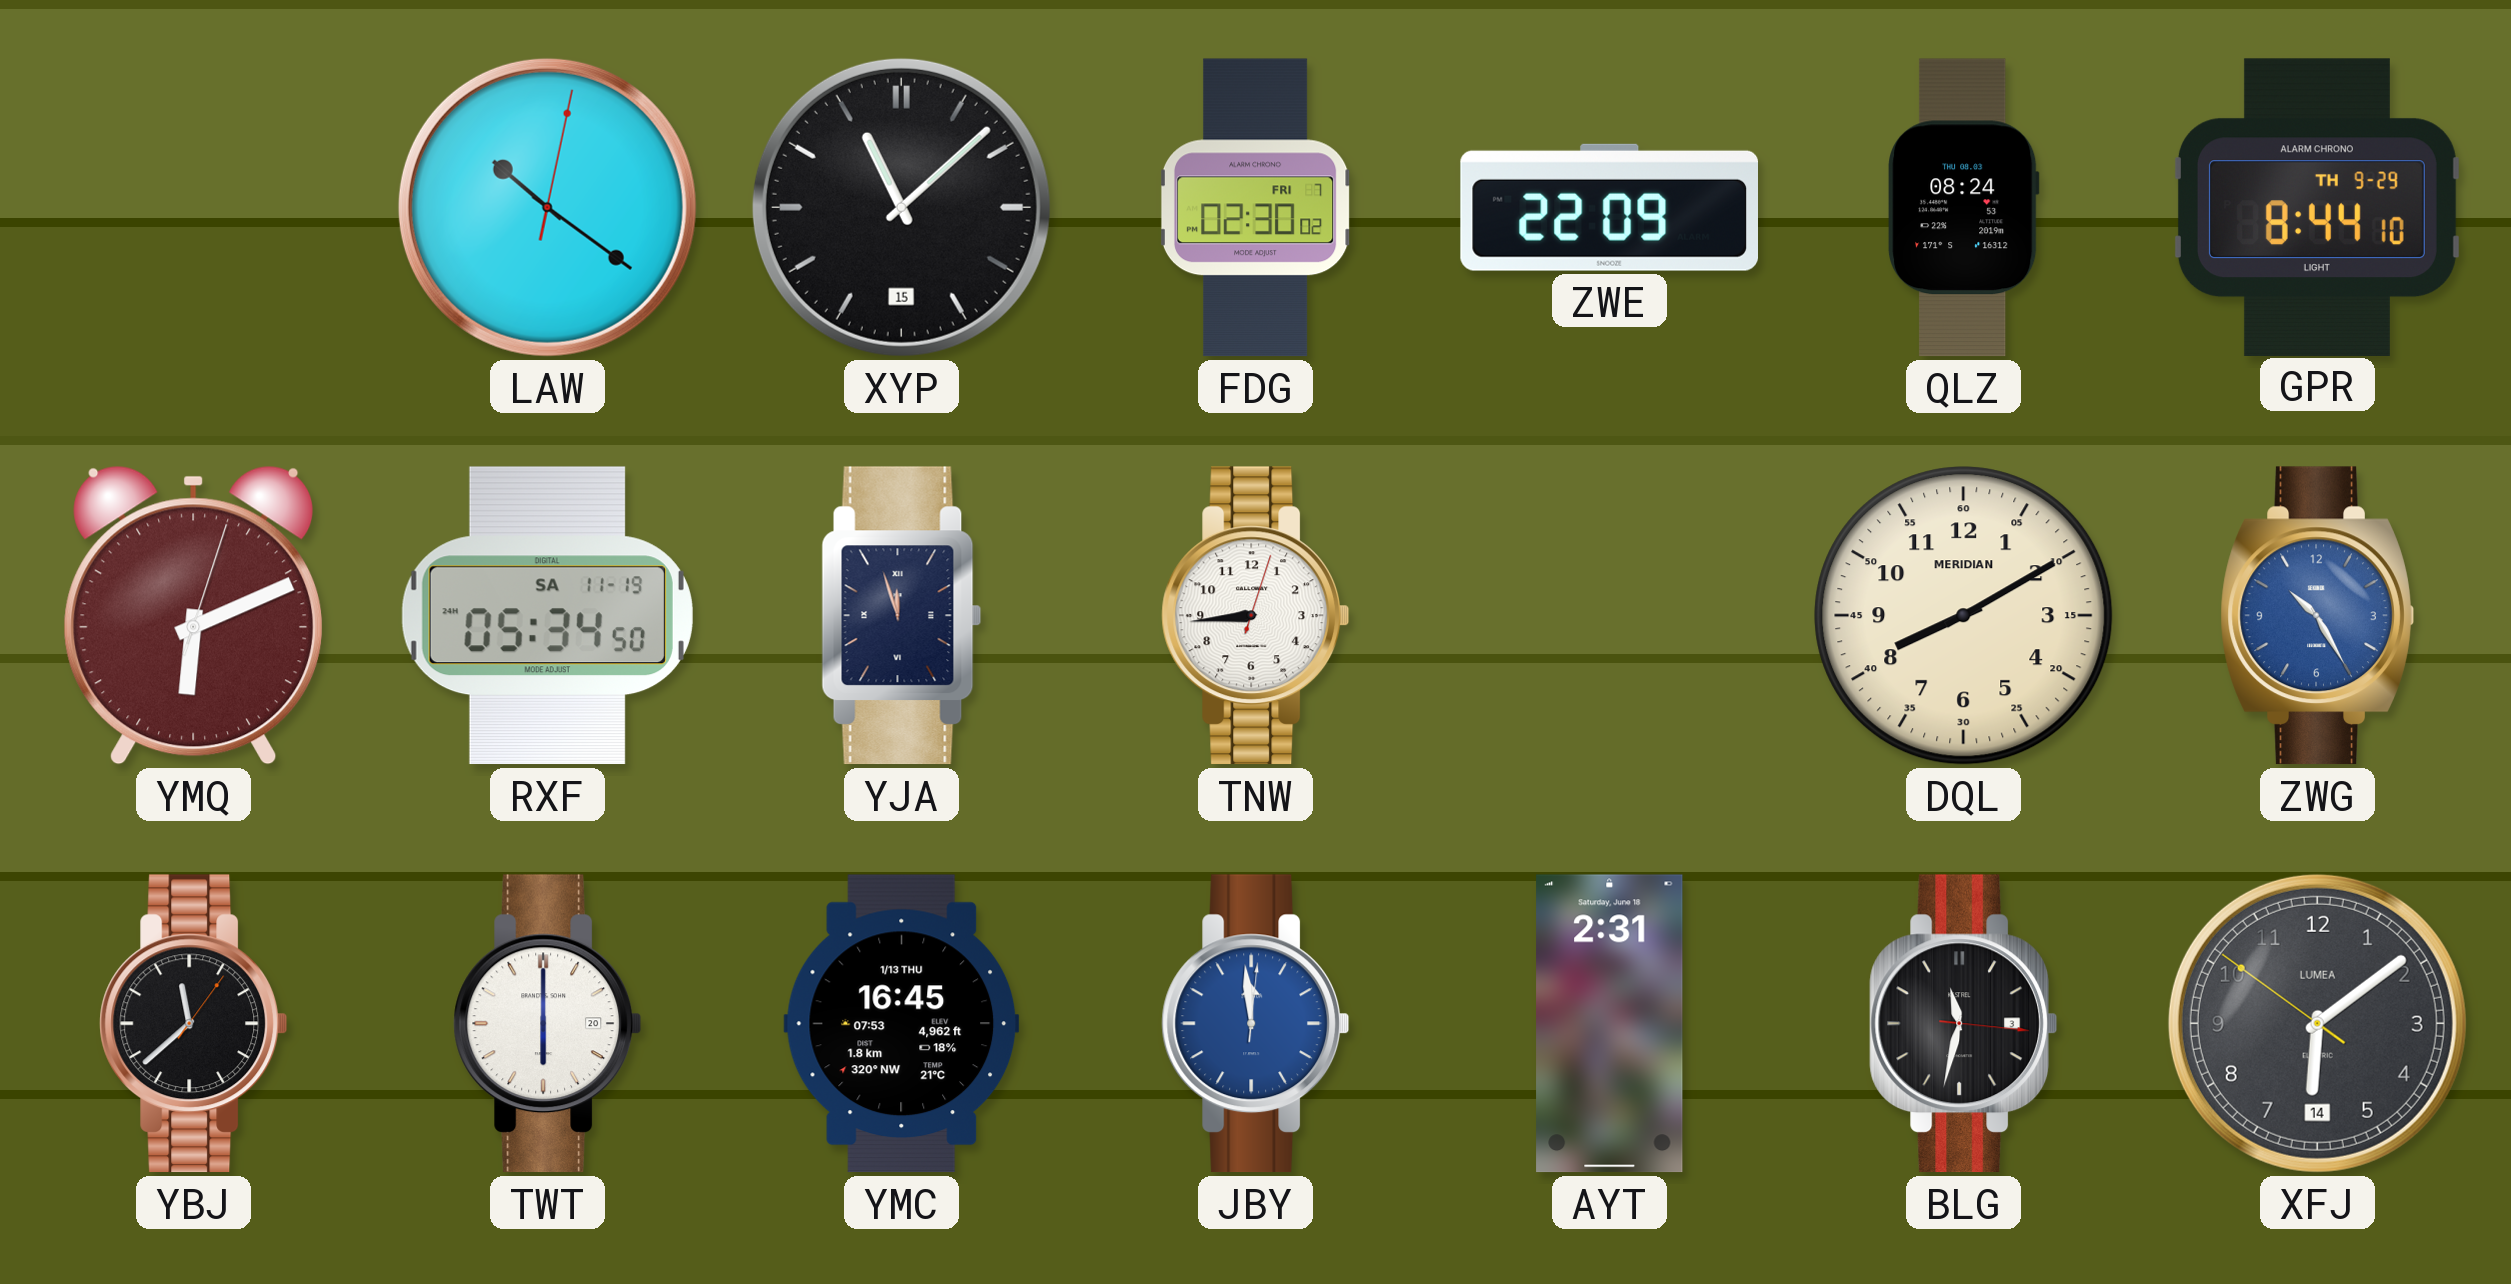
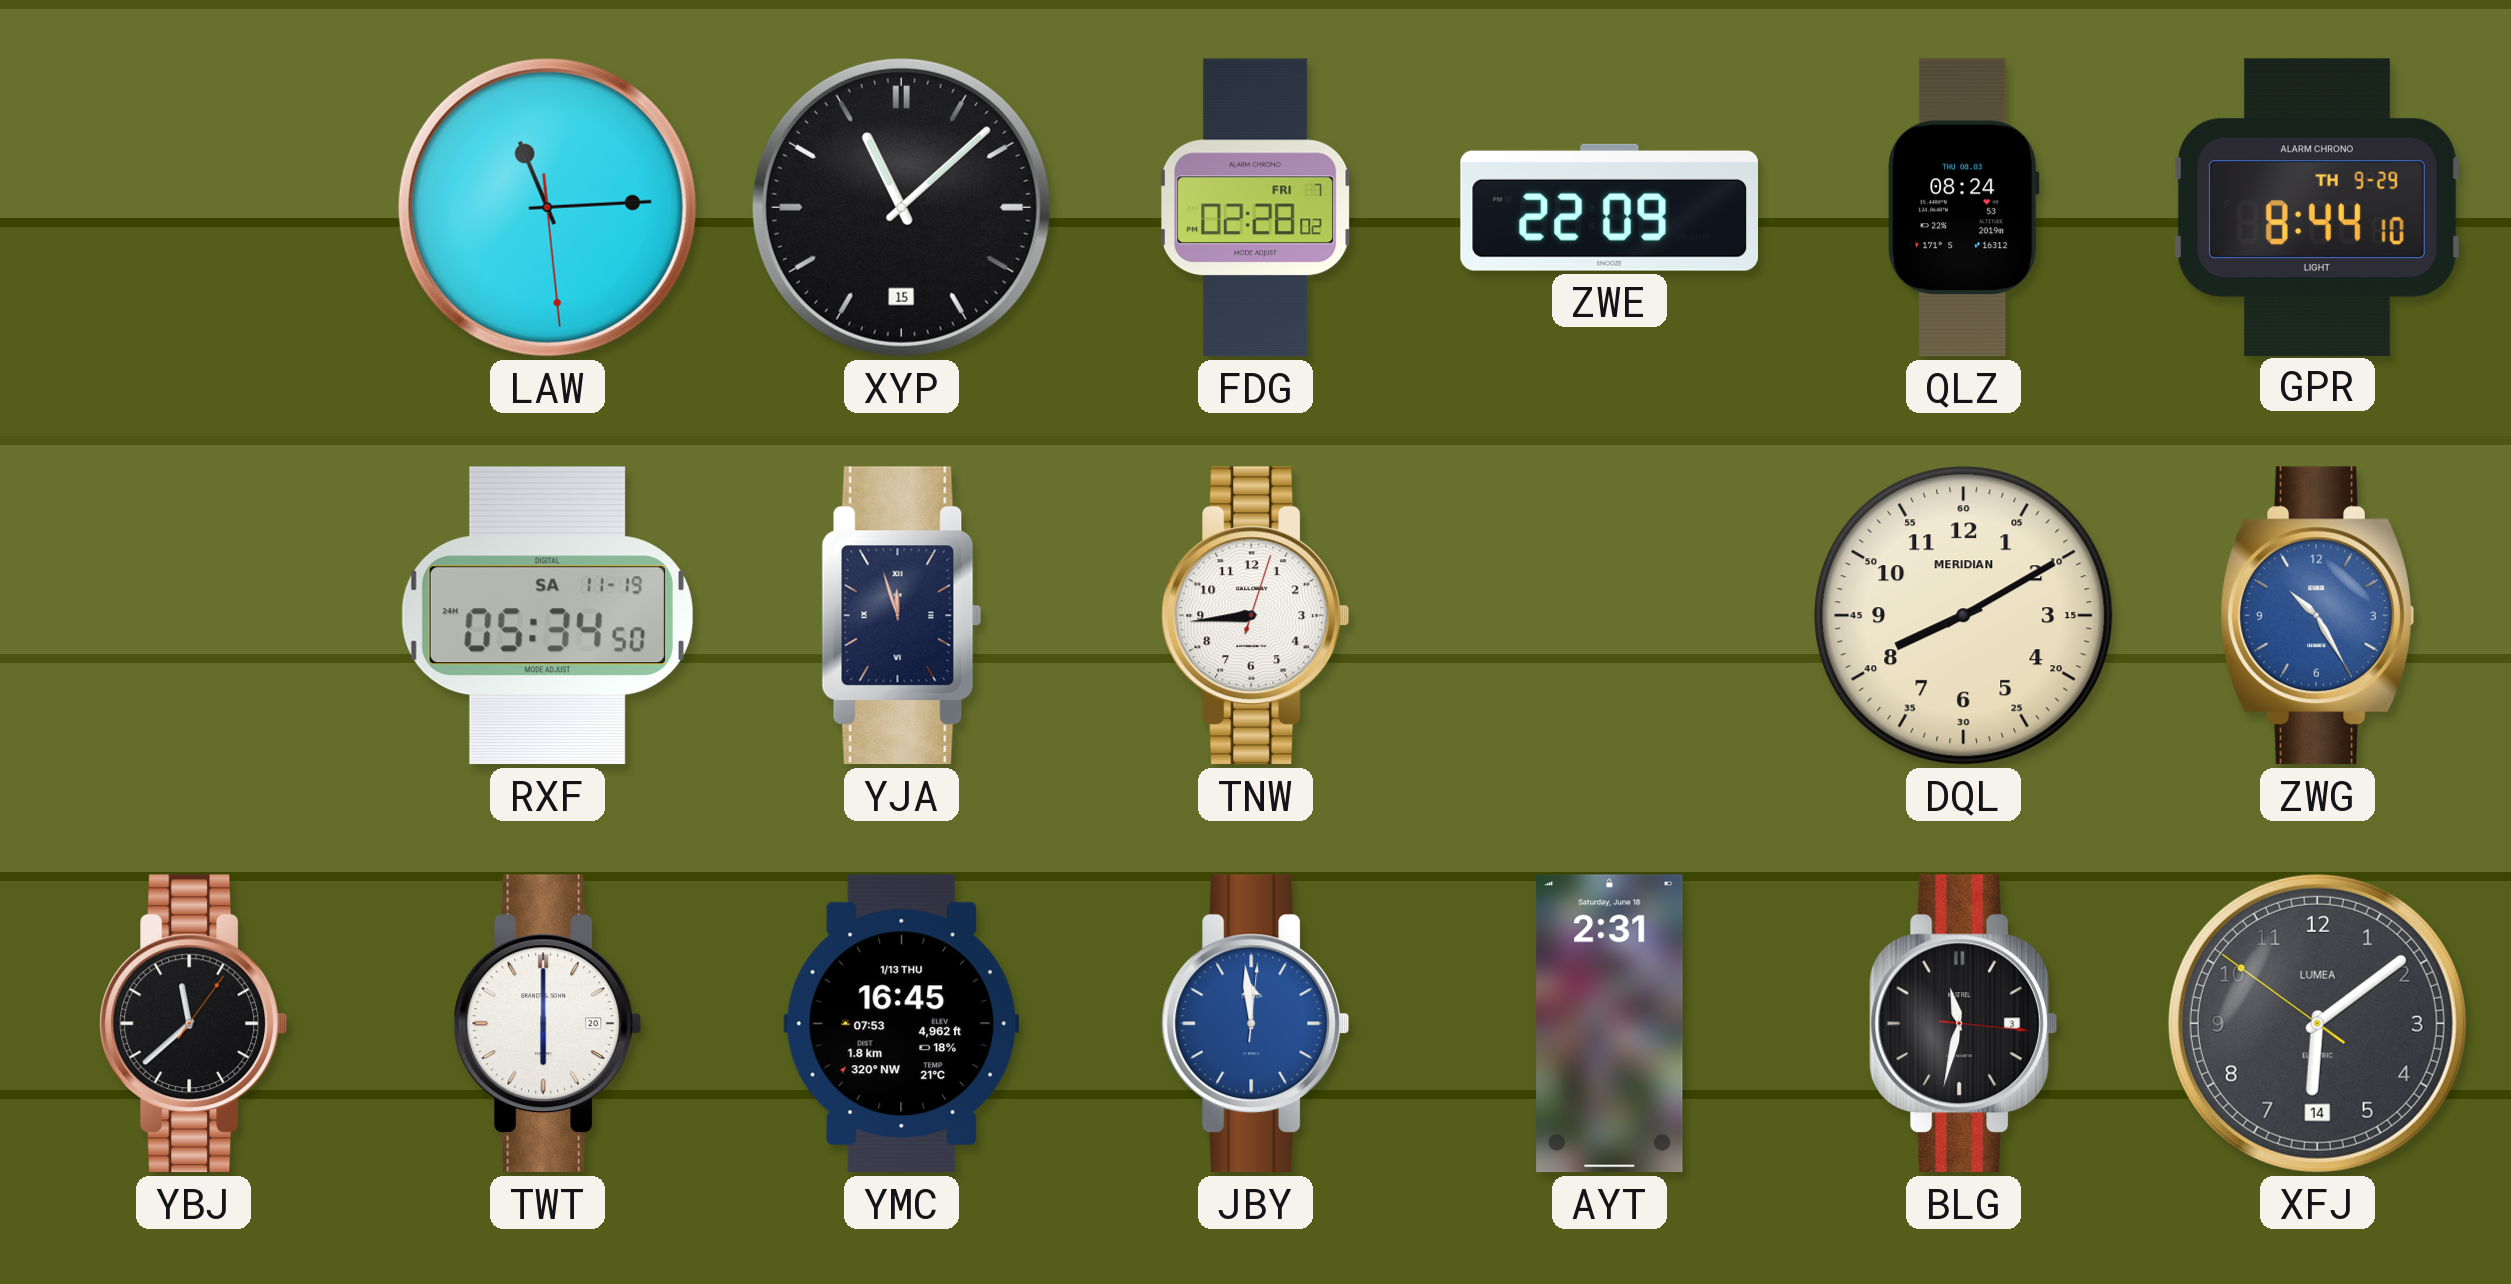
LAW: 10:21 -> 11:14 (547, 207)
FDG: 02:30 -> 02:28 (1256, 208)
YMQ: 6:11 -> none (194, 615)
